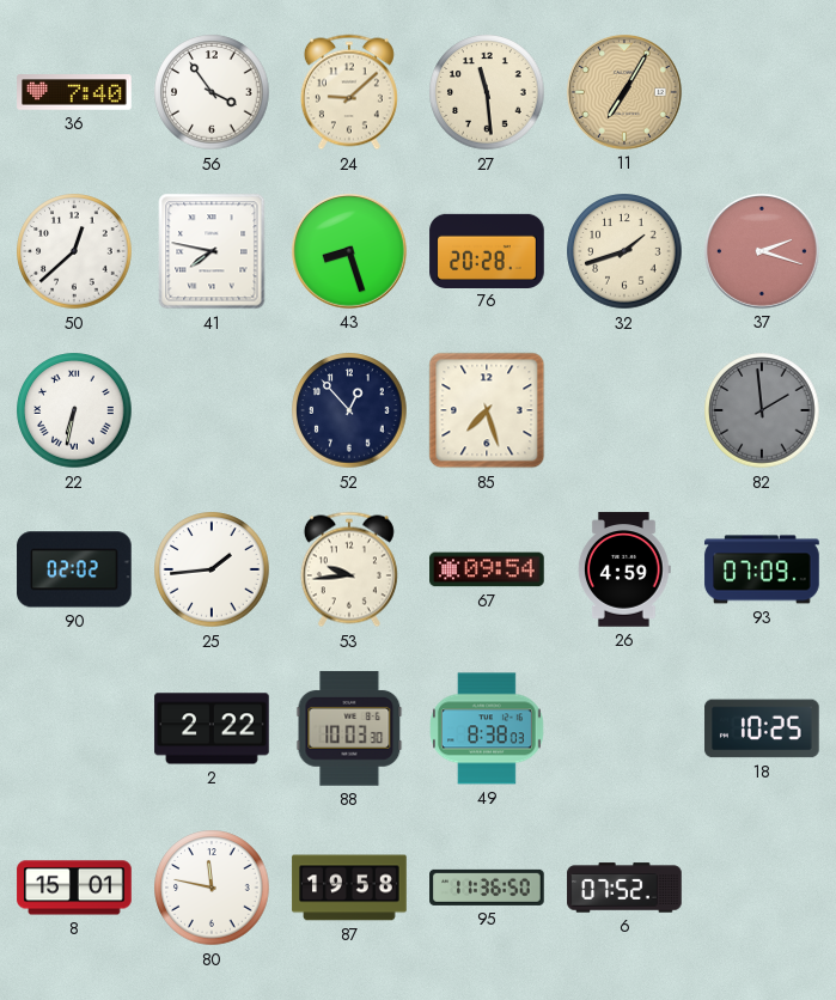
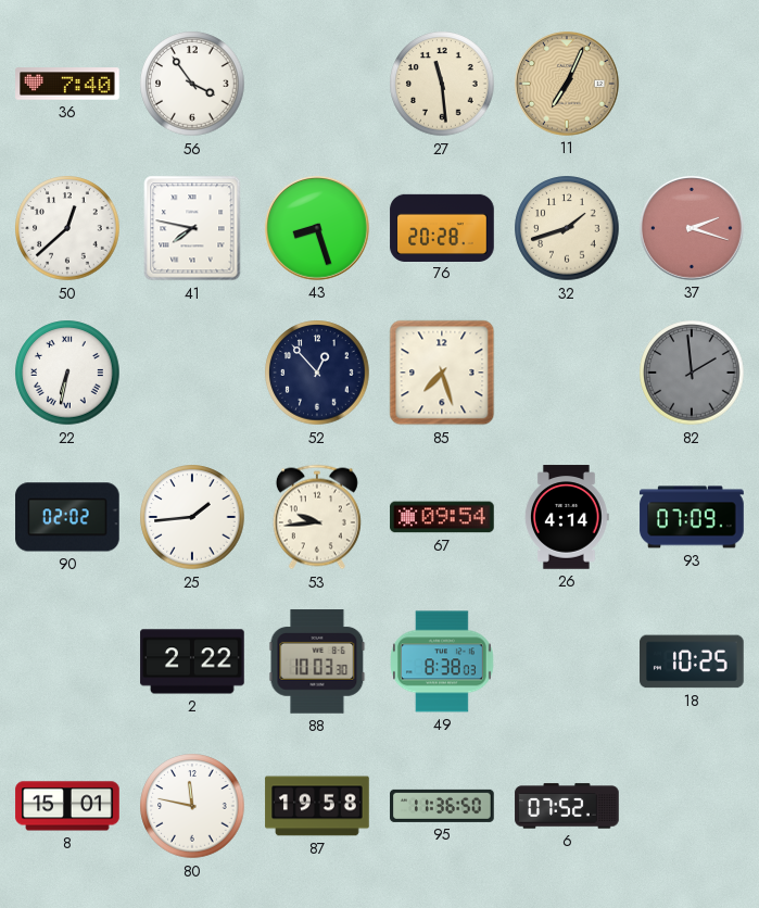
24: 9:08 -> none (349, 92)
11: 7:05 -> 7:04 (567, 85)
26: 4:59 -> 4:14 (567, 517)
